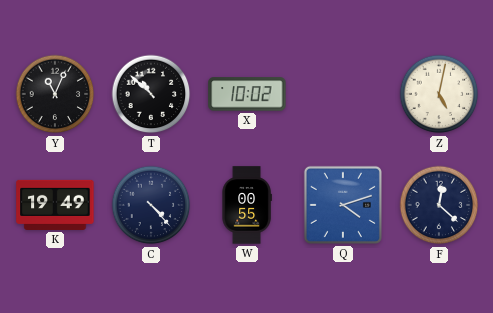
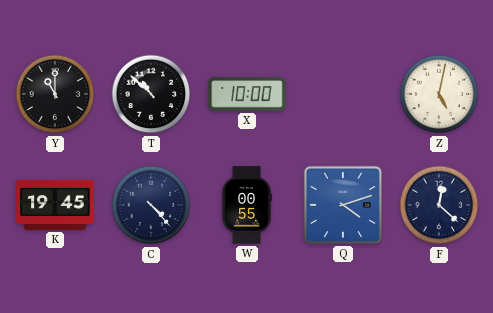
Y: 11:04 -> 11:00 (55, 94)
X: 10:02 -> 10:00 (247, 94)
K: 19:49 -> 19:45 (55, 205)
